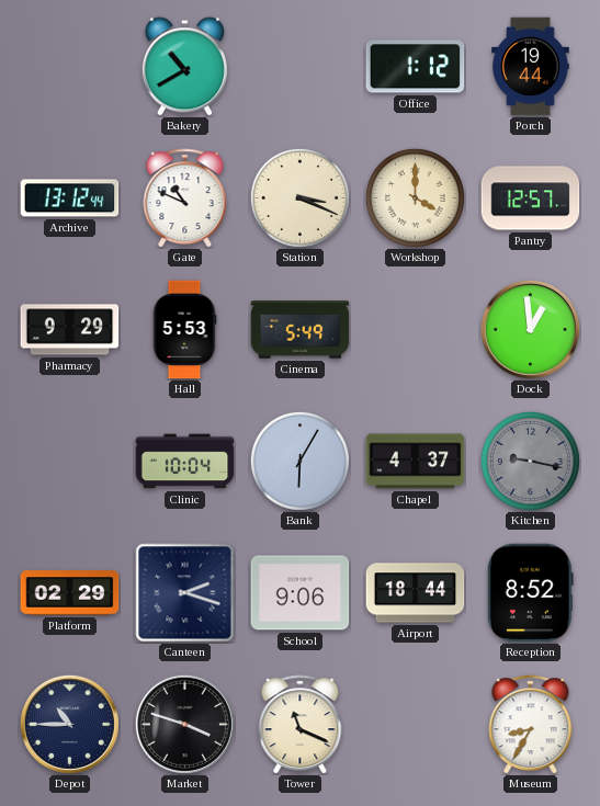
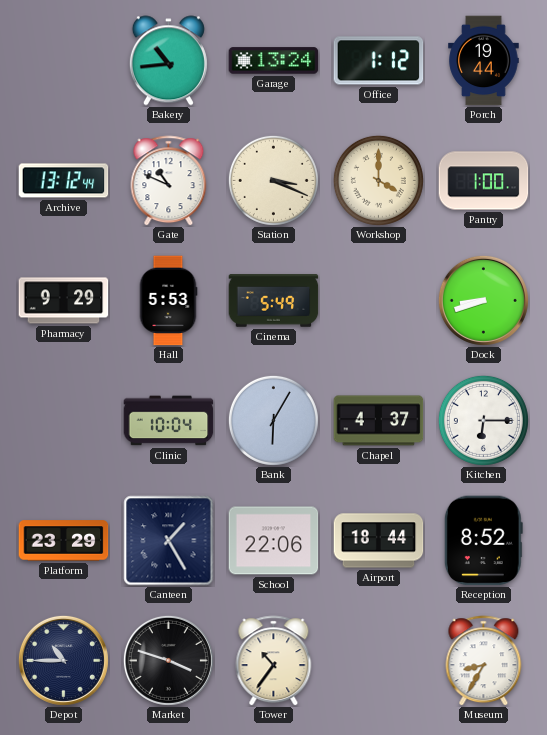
Bakery: 10:40 -> 10:44 (168, 61)
Garage: none -> 13:24 (274, 61)
Pantry: 12:57 -> 1:00 (484, 181)
Dock: 12:59 -> 8:42 (483, 300)
Kitchen: 9:17 -> 6:15 (483, 420)
Kitchen dial: grey -> white (483, 420)
Platform: 02:29 -> 23:29 (64, 541)
Canteen: 2:18 -> 1:25 (169, 541)
School: 9:06 -> 22:06 (274, 541)
Tower: 11:19 -> 10:36 (274, 661)
